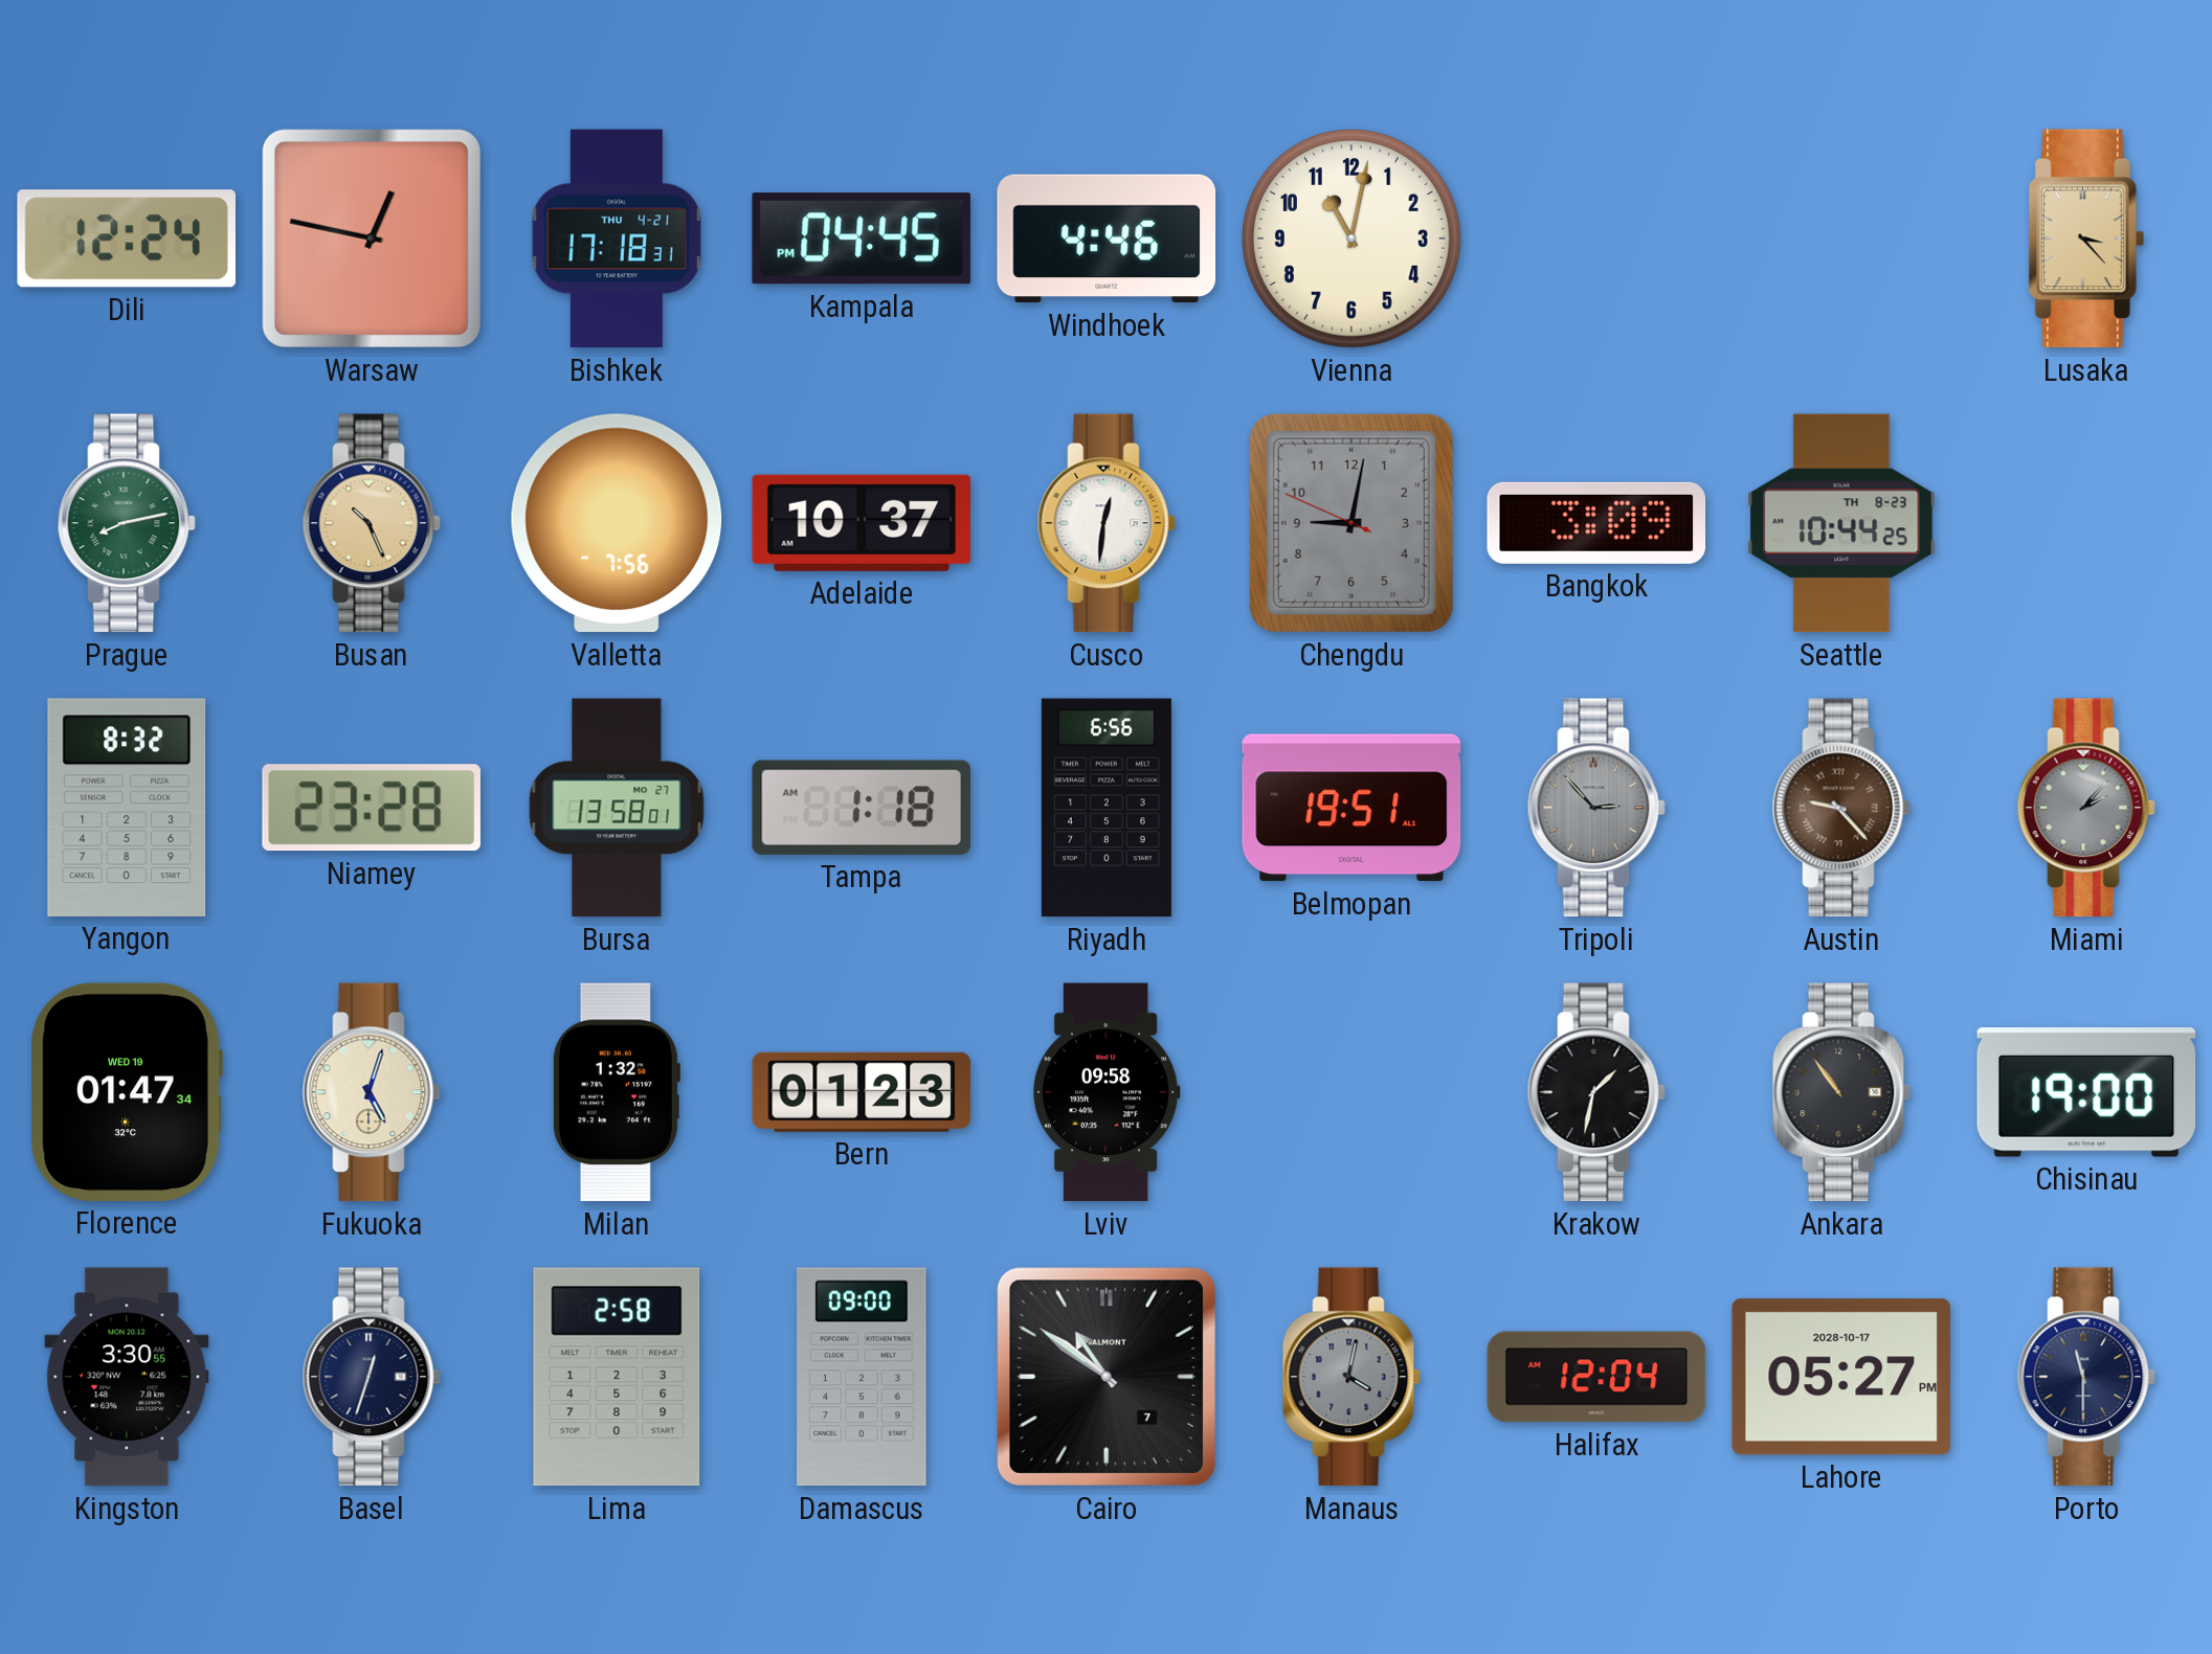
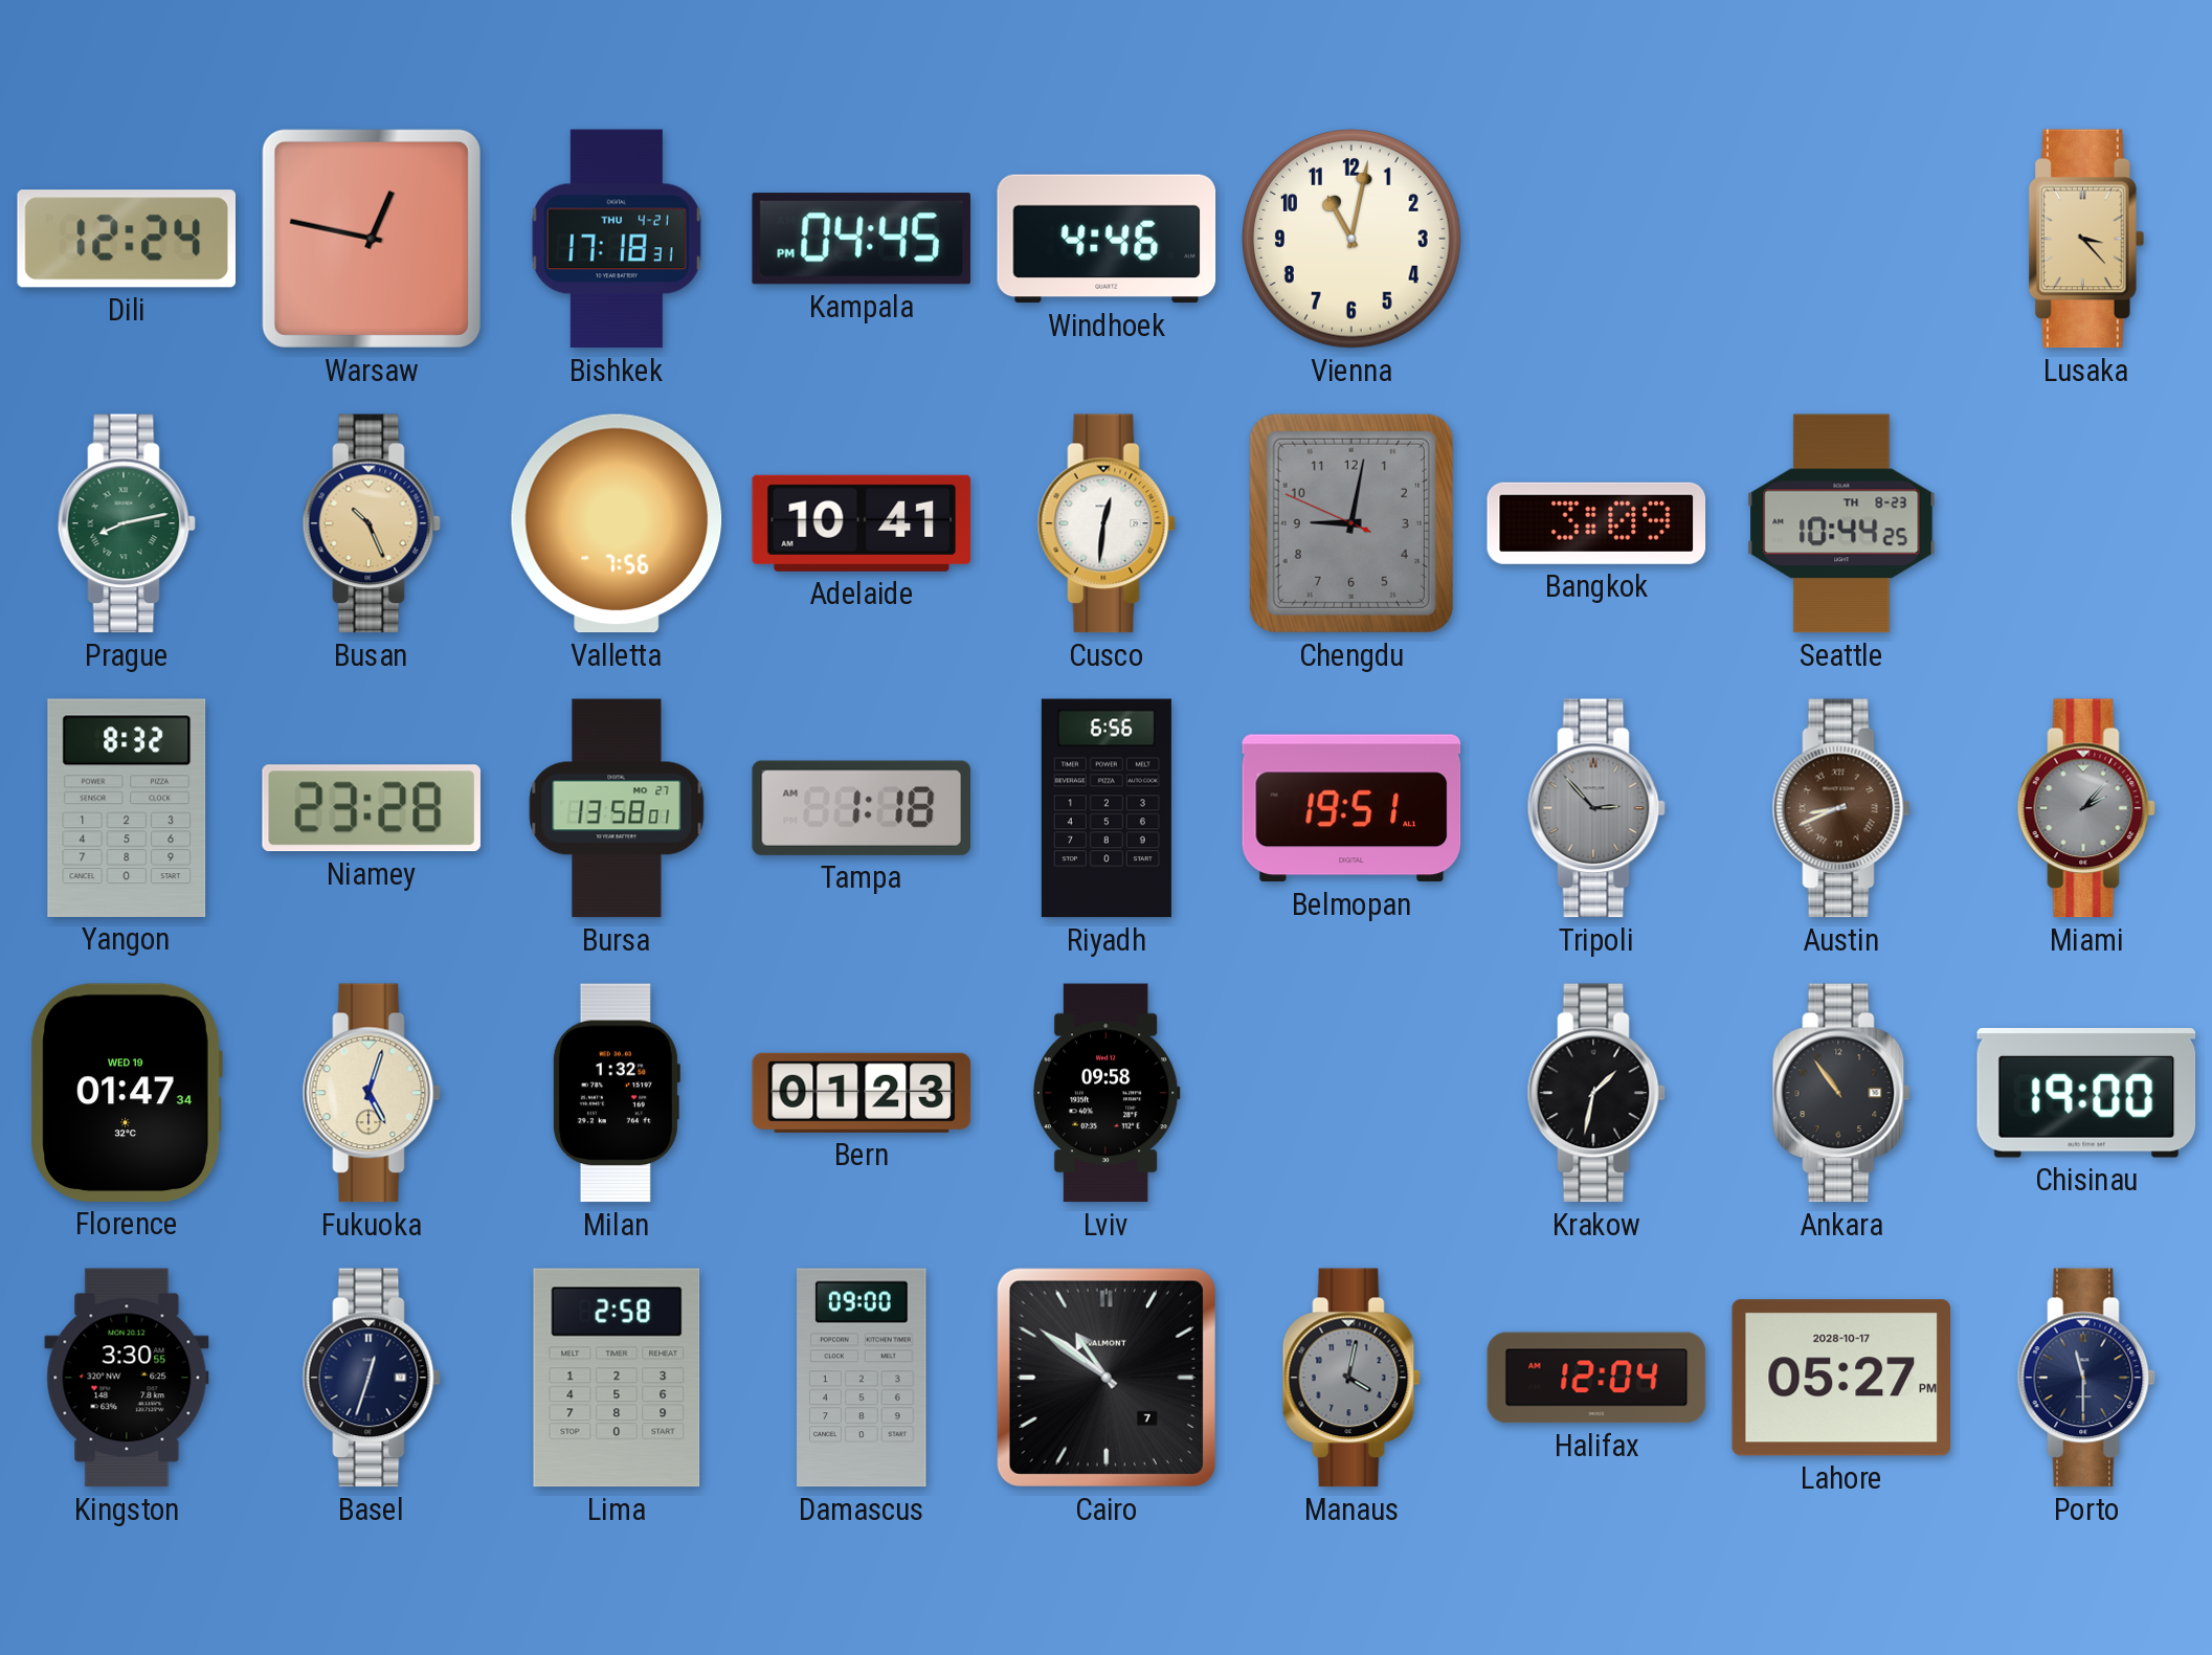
Adelaide: 10:37 -> 10:41 (862, 523)
Austin: 9:23 -> 8:41 (1841, 808)
